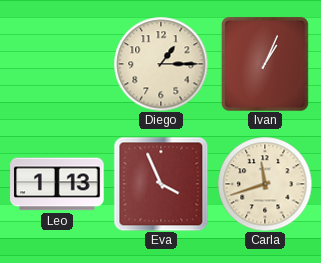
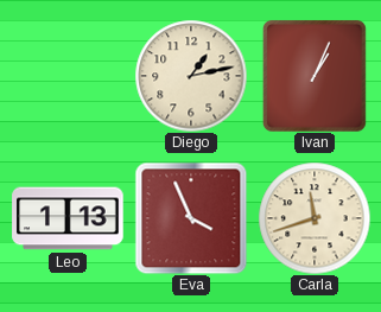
Diego: 1:15 -> 1:13 (191, 76)
